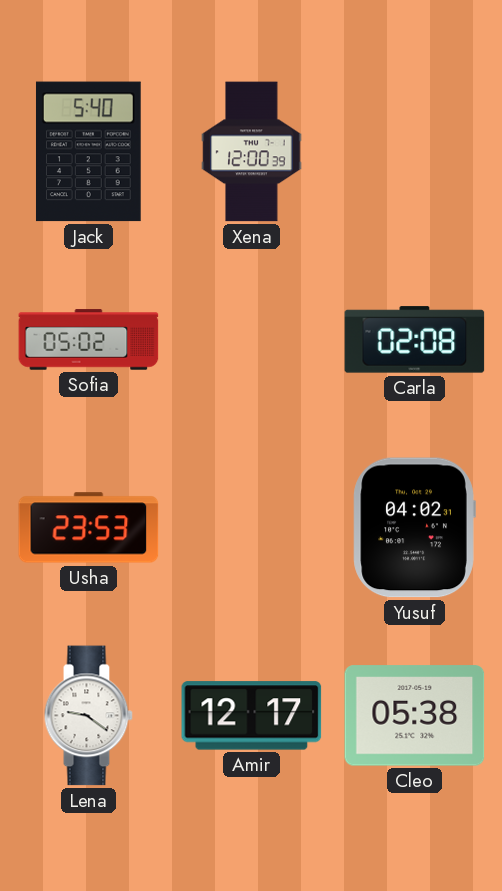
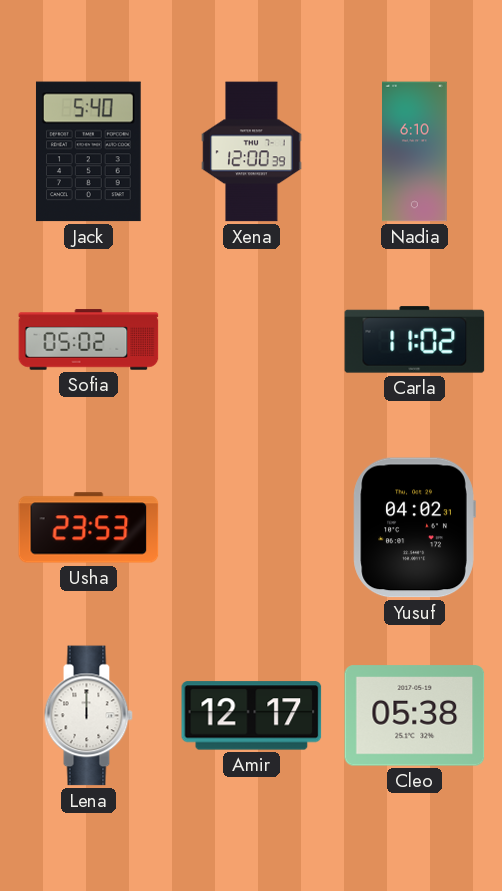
Nadia: none -> 6:10 (415, 152)
Carla: 02:08 -> 11:02 (415, 340)
Lena: 9:21 -> 12:00 (88, 716)
